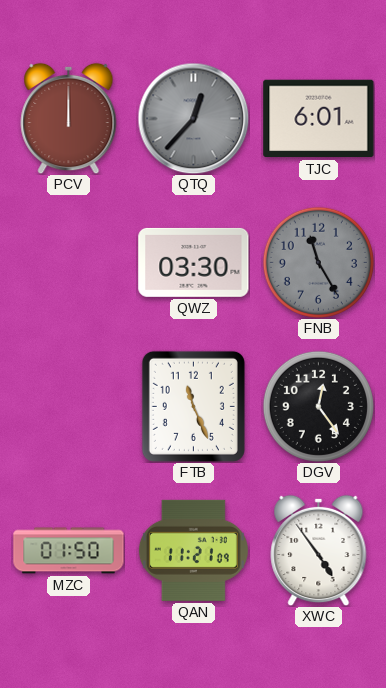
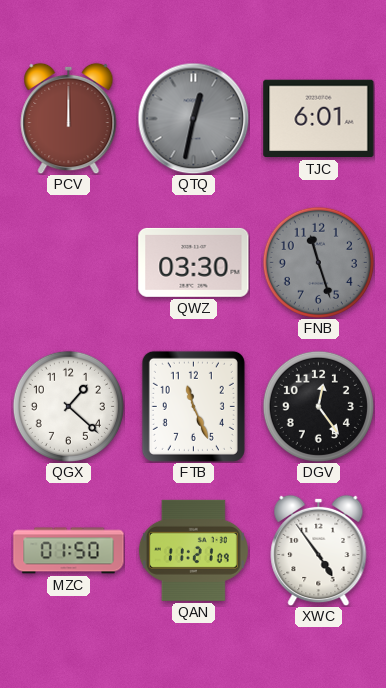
QTQ: 12:37 -> 12:32 (193, 118)
FNB: 11:25 -> 11:27 (318, 262)
QGX: none -> 1:22 (68, 406)
